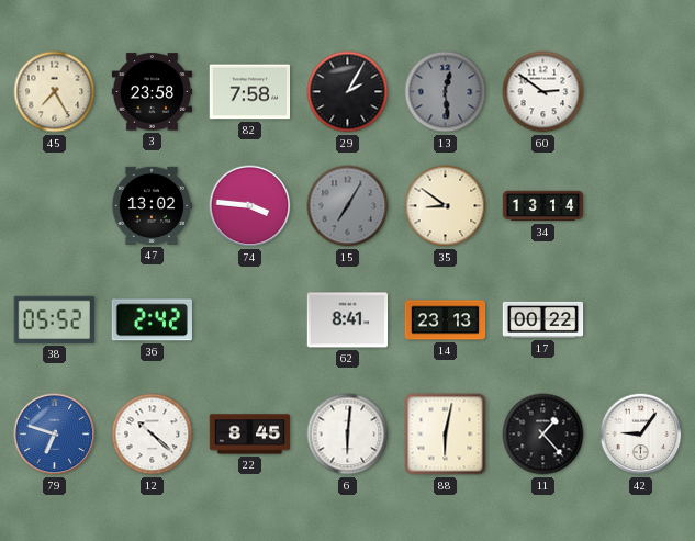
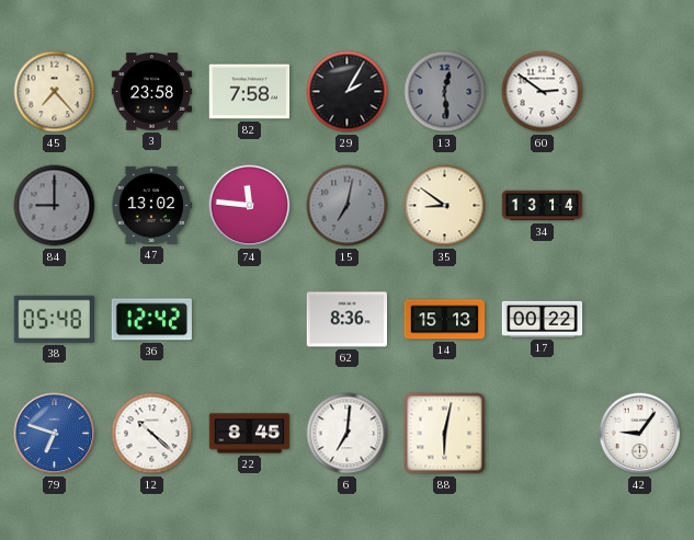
45: 7:25 -> 7:23 (55, 92)
84: none -> 9:00 (55, 206)
74: 3:46 -> 11:46 (250, 206)
15: 7:05 -> 7:02 (348, 206)
38: 05:52 -> 05:48 (54, 319)
36: 2:42 -> 12:42 (151, 320)
62: 8:41 -> 8:36 (348, 320)
14: 23:13 -> 15:13 (445, 320)
6: 6:01 -> 7:01 (348, 434)
11: 1:23 -> none (543, 435)
